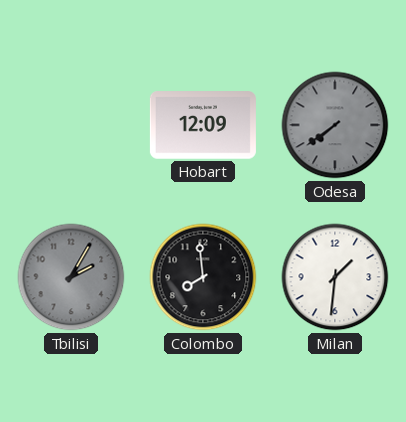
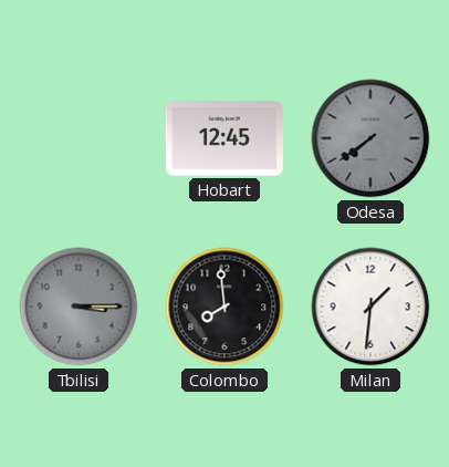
Hobart: 12:09 -> 12:45 (224, 138)
Tbilisi: 2:05 -> 3:15 (79, 307)
